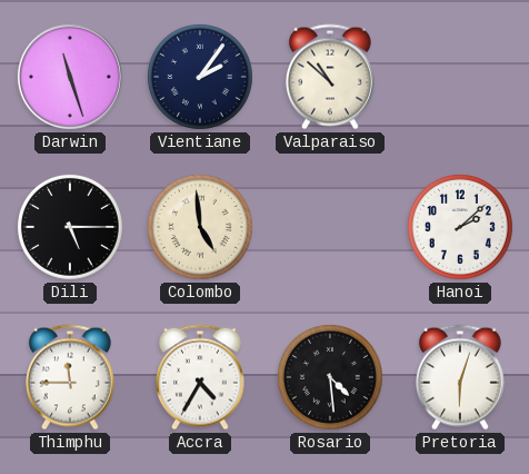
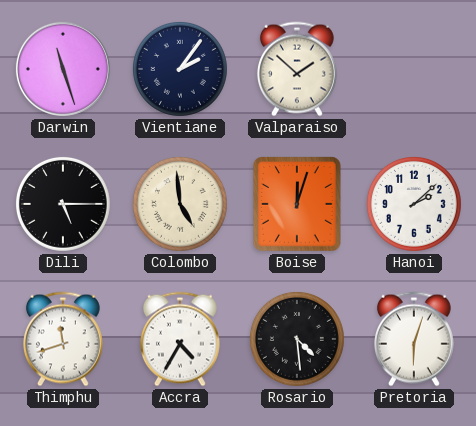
Valparaiso: 10:52 -> 1:52 (297, 69)
Boise: none -> 12:03 (298, 205)
Thimphu: 11:45 -> 11:42 (63, 339)
